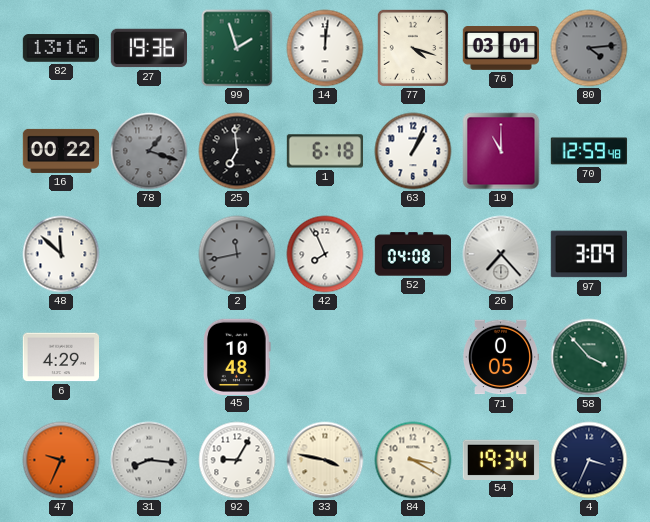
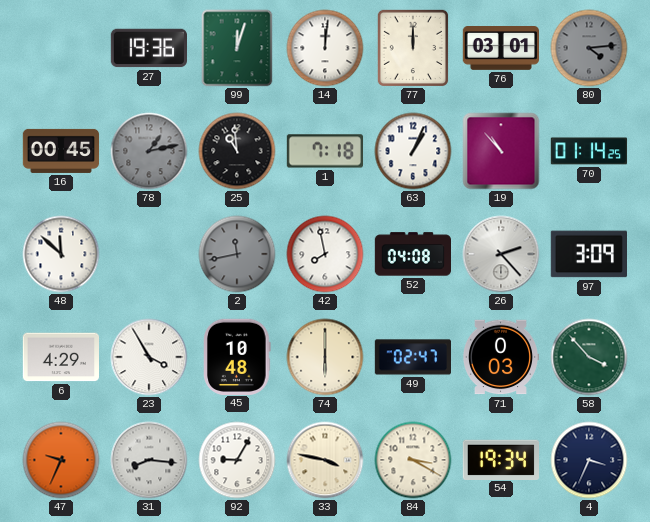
82: 13:16 -> none (60, 48)
99: 1:57 -> 12:03 (237, 48)
77: 4:18 -> 12:00 (412, 47)
16: 00:22 -> 00:45 (61, 151)
78: 1:18 -> 1:13 (149, 151)
25: 6:59 -> 10:59 (237, 151)
1: 6:18 -> 7:18 (324, 151)
19: 11:00 -> 10:53 (501, 151)
70: 12:59 -> 01:14 (589, 151)
42: 7:56 -> 7:58 (325, 254)
26: 7:23 -> 2:23 (501, 254)
23: none -> 3:55 (149, 357)
74: none -> 6:00 (325, 357)
49: none -> 02:47 (413, 357)
71: 0:05 -> 0:03 (500, 357)
